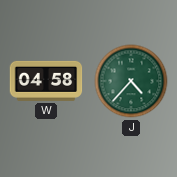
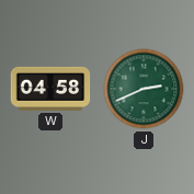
J: 4:37 -> 2:41 (144, 89)
